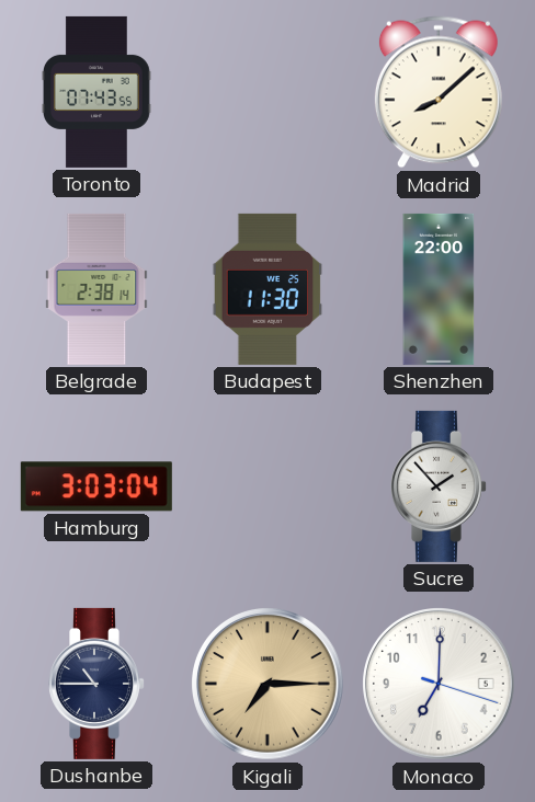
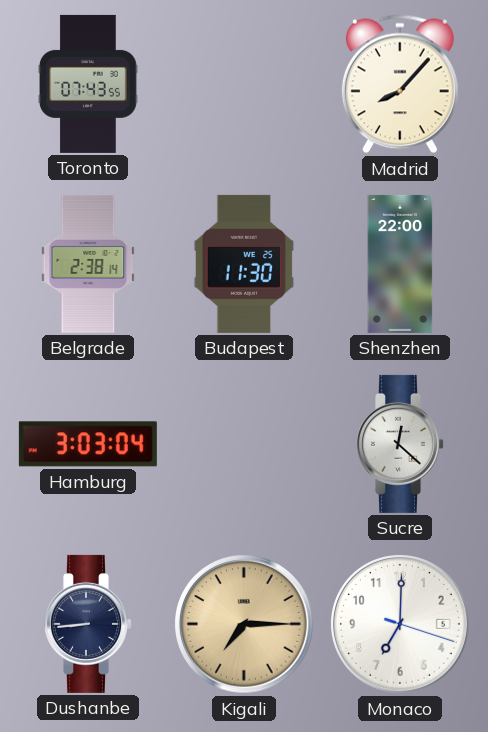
Madrid: 8:08 -> 8:07 (400, 84)
Sucre: 1:53 -> 12:22 (401, 444)
Dushanbe: 10:45 -> 8:44 (89, 624)
